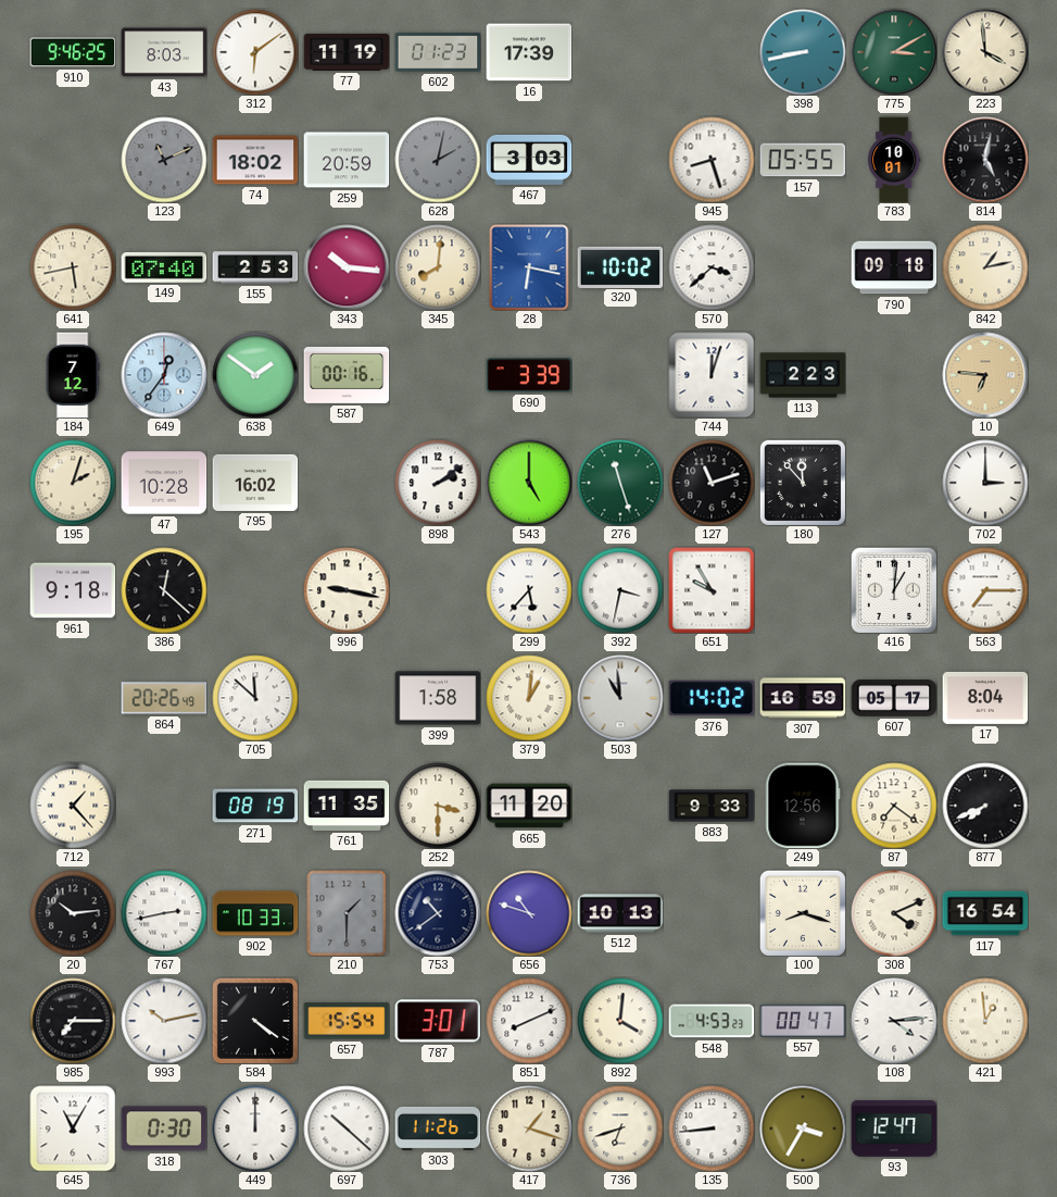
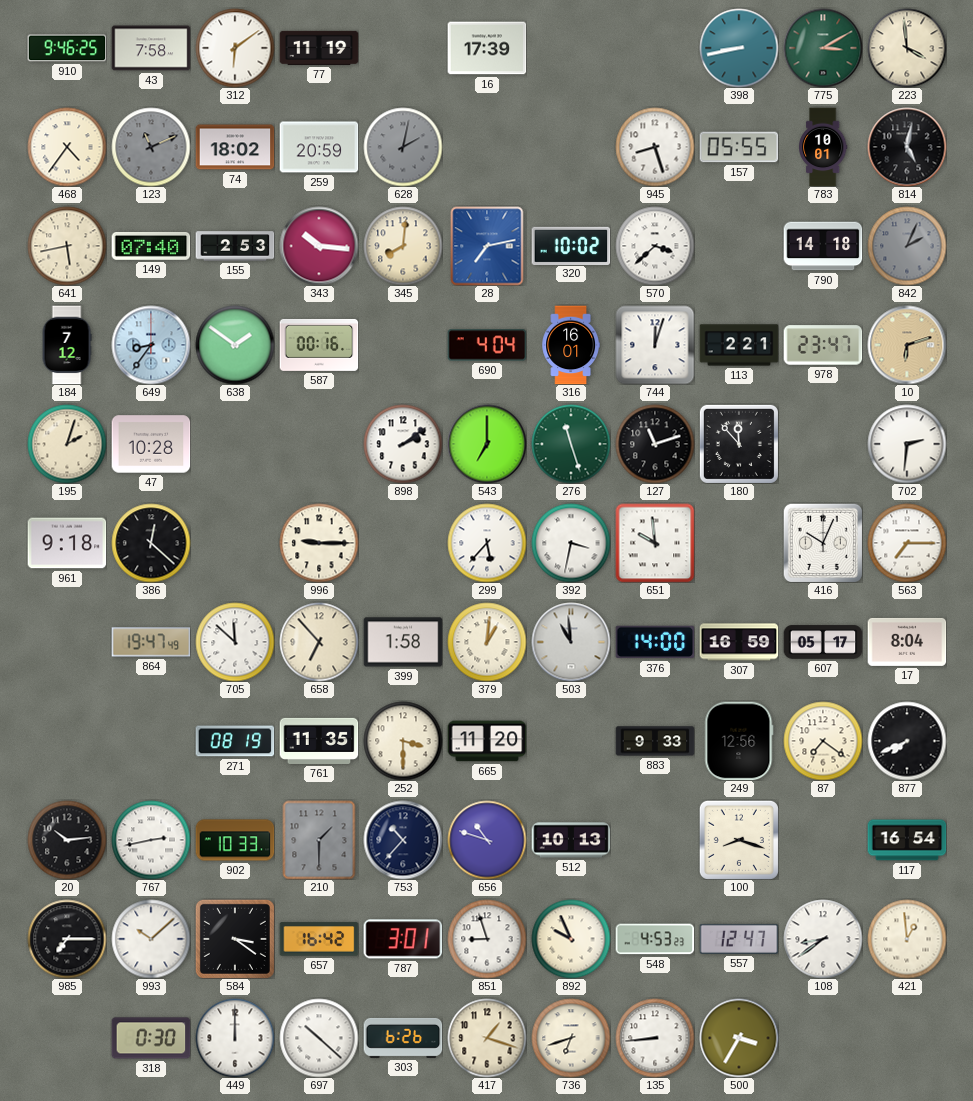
43: 8:03 -> 7:58 (151, 48)
602: 01:23 -> none (438, 52)
468: none -> 4:36 (67, 147)
467: 3:03 -> none (529, 160)
28: 6:17 -> 7:13 (487, 246)
790: 09:18 -> 14:18 (823, 246)
842: 1:13 -> 2:04 (907, 246)
842 dial: cream -> grey (907, 246)
649: 12:36 -> 8:36 (151, 345)
690: 3:39 -> 4:04 (487, 345)
316: none -> 16:01 (570, 345)
113: 2:23 -> 2:21 (739, 345)
978: none -> 23:47 (823, 345)
10: 6:46 -> 6:12 (907, 345)
795: 16:02 -> none (255, 483)
543: 5:00 -> 7:00 (487, 444)
702: 3:00 -> 2:31 (907, 444)
996: 9:17 -> 9:15 (319, 543)
651: 9:55 -> 9:59 (655, 543)
416: 1:01 -> 10:04 (823, 543)
864: 20:26 -> 19:47 (151, 642)
658: none -> 6:53 (319, 642)
376: 14:02 -> 14:00 (655, 642)
712: 1:23 -> none (73, 806)
753: 10:39 -> 10:37 (403, 840)
308: 4:11 -> none (894, 913)
993: 10:13 -> 10:08 (151, 939)
584: 4:21 -> 3:21 (235, 939)
657: 15:54 -> 16:42 (319, 939)
851: 8:11 -> 8:57 (487, 939)
892: 4:01 -> 9:56 (571, 939)
557: 00:47 -> 12:47 (739, 939)
108: 4:14 -> 8:39 (823, 939)
645: 11:05 -> none (73, 1129)
303: 11:26 -> 6:26 (403, 1038)
93: 12:47 -> none (894, 1130)
